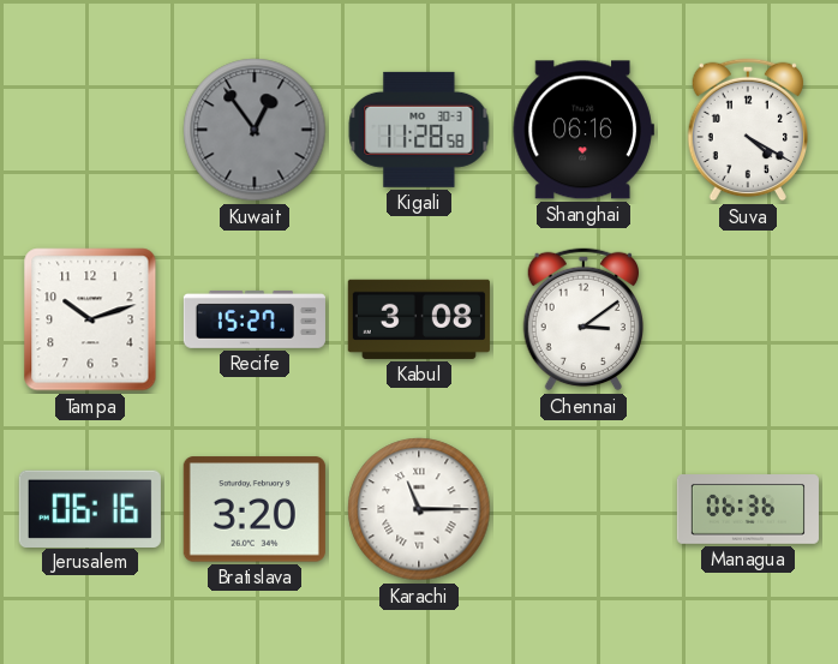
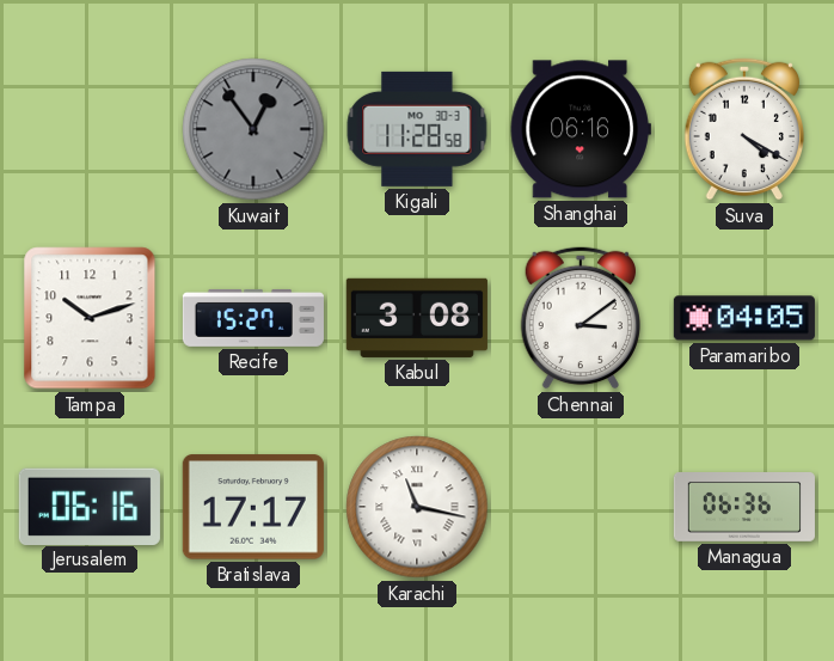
Paramaribo: none -> 04:05 (744, 318)
Bratislava: 3:20 -> 17:17 (253, 507)
Karachi: 11:15 -> 11:17 (417, 507)
